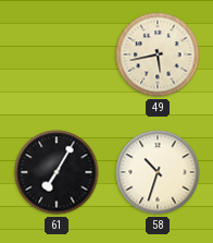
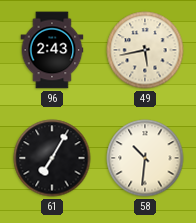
96: none -> 2:43 (52, 50)
58: 10:33 -> 10:31 (145, 158)
